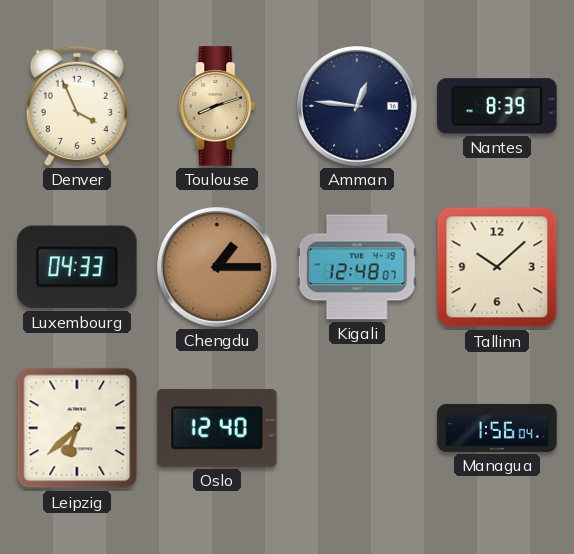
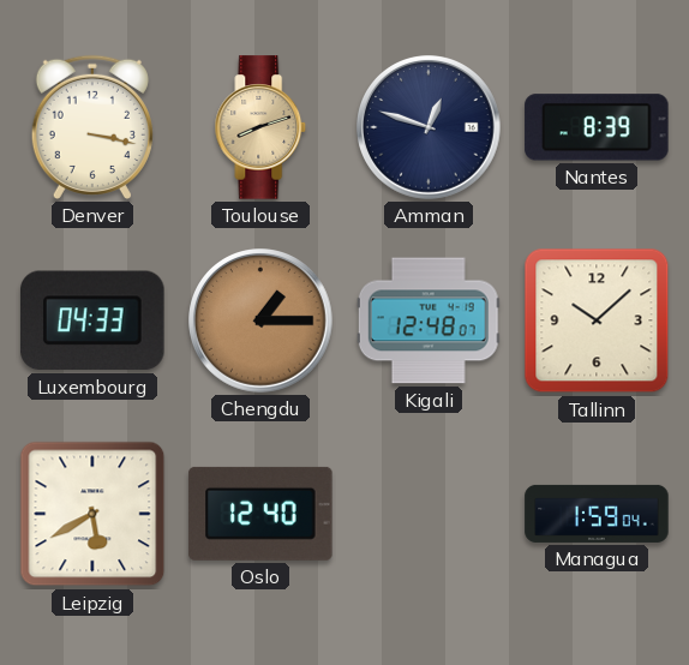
Denver: 3:56 -> 3:17 (92, 127)
Amman: 12:46 -> 12:48 (429, 127)
Leipzig: 6:38 -> 5:40 (92, 514)
Managua: 1:56 -> 1:59 (597, 514)
